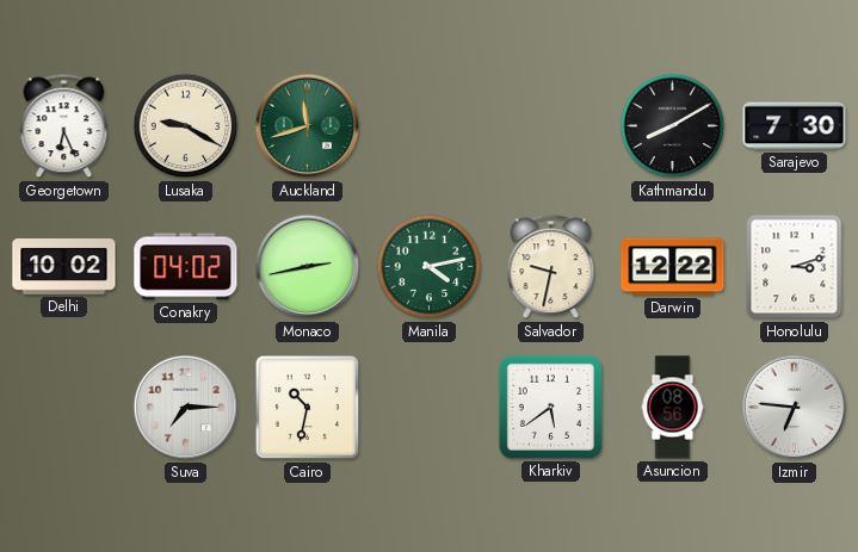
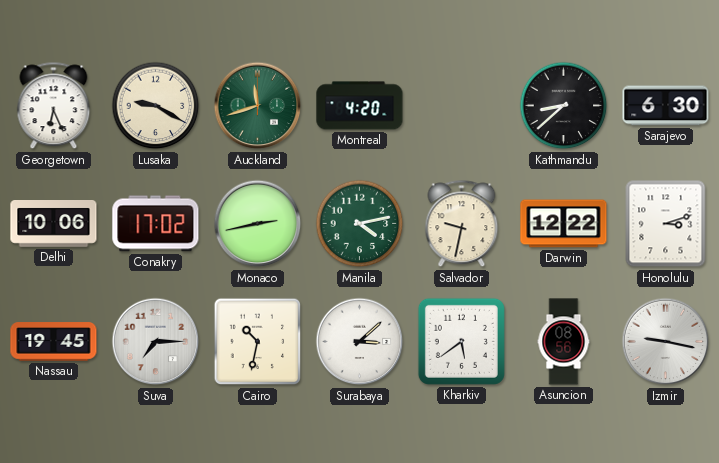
Montreal: none -> 4:20 (360, 106)
Kathmandu: 8:10 -> 8:38 (564, 106)
Sarajevo: 7:30 -> 6:30 (666, 106)
Delhi: 10:02 -> 10:06 (54, 224)
Conakry: 04:02 -> 17:02 (156, 224)
Nassau: none -> 19:45 (54, 342)
Surabaya: none -> 3:08 (360, 342)
Izmir: 6:46 -> 9:17 (666, 342)
